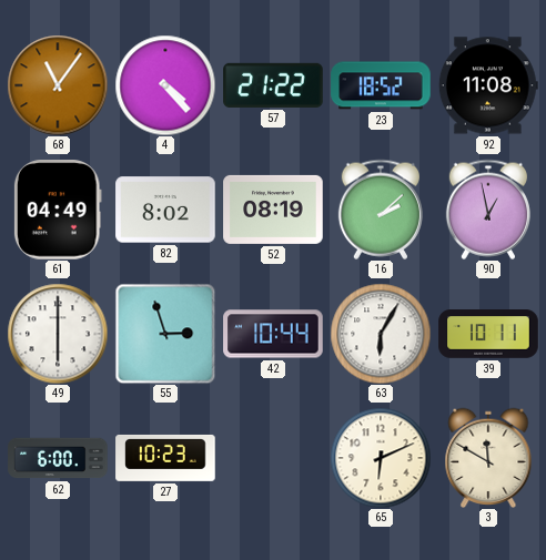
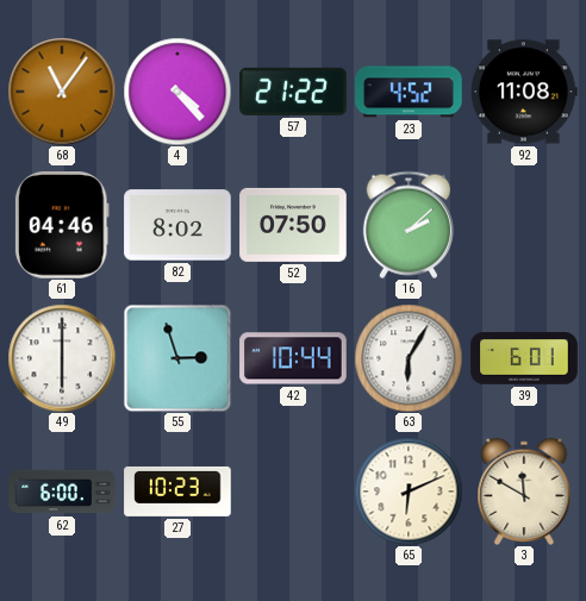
23: 18:52 -> 4:52 (409, 92)
61: 04:49 -> 04:46 (62, 225)
52: 08:19 -> 07:50 (293, 225)
90: 12:58 -> none (488, 210)
39: 10:11 -> 6:01 (524, 358)
